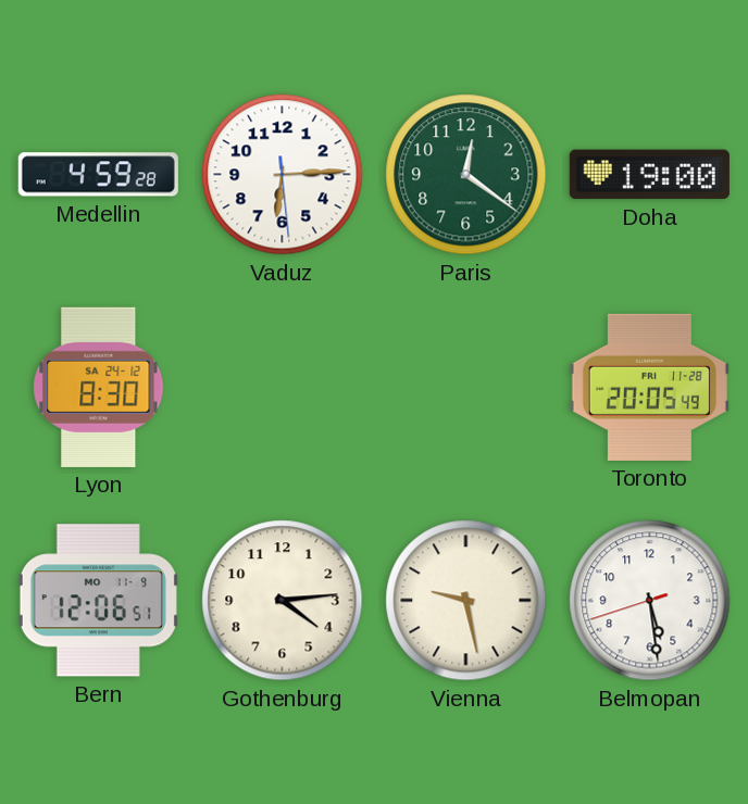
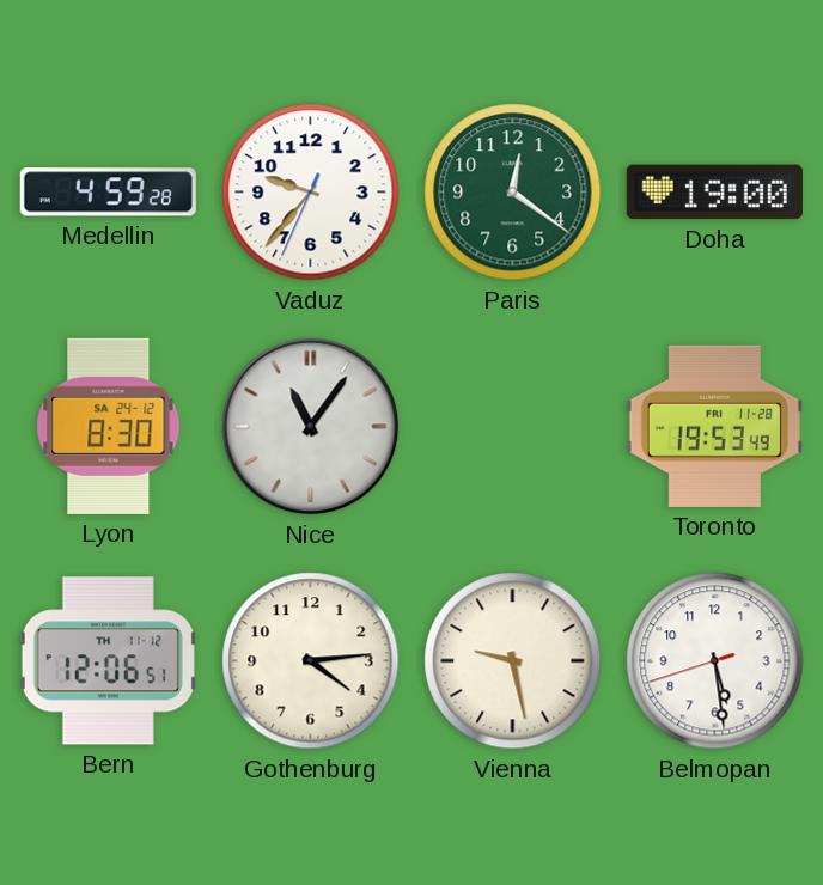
Vaduz: 6:14 -> 9:36 (311, 193)
Nice: none -> 11:06 (311, 427)
Toronto: 20:05 -> 19:53 (714, 426)
Bern date: MO 11-9 -> TH 11-12 (108, 661)
